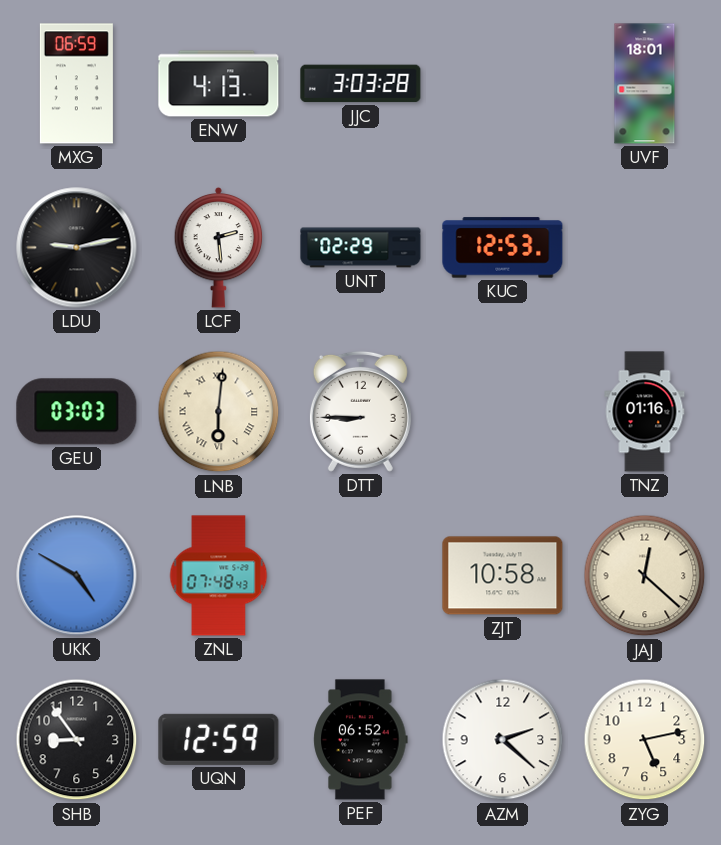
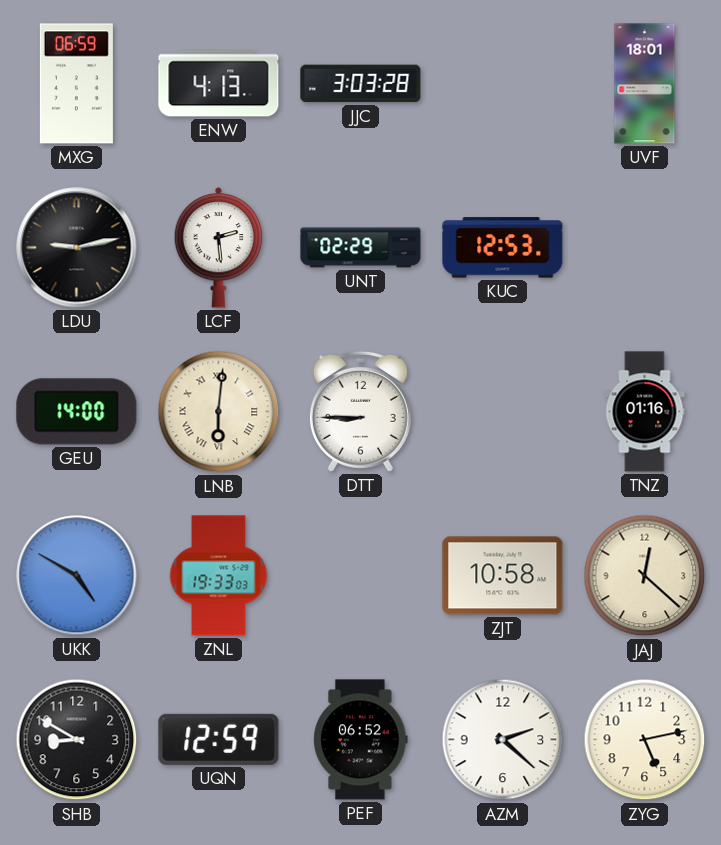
GEU: 03:03 -> 14:00 (77, 412)
ZNL: 07:48 -> 19:33 (219, 576)
SHB: 8:54 -> 8:50 (77, 740)
